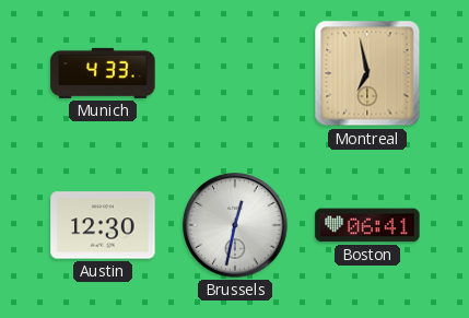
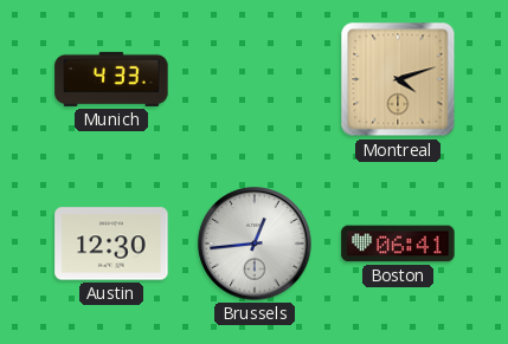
Montreal: 6:58 -> 4:12 (398, 79)
Brussels: 12:32 -> 12:44 (255, 244)
